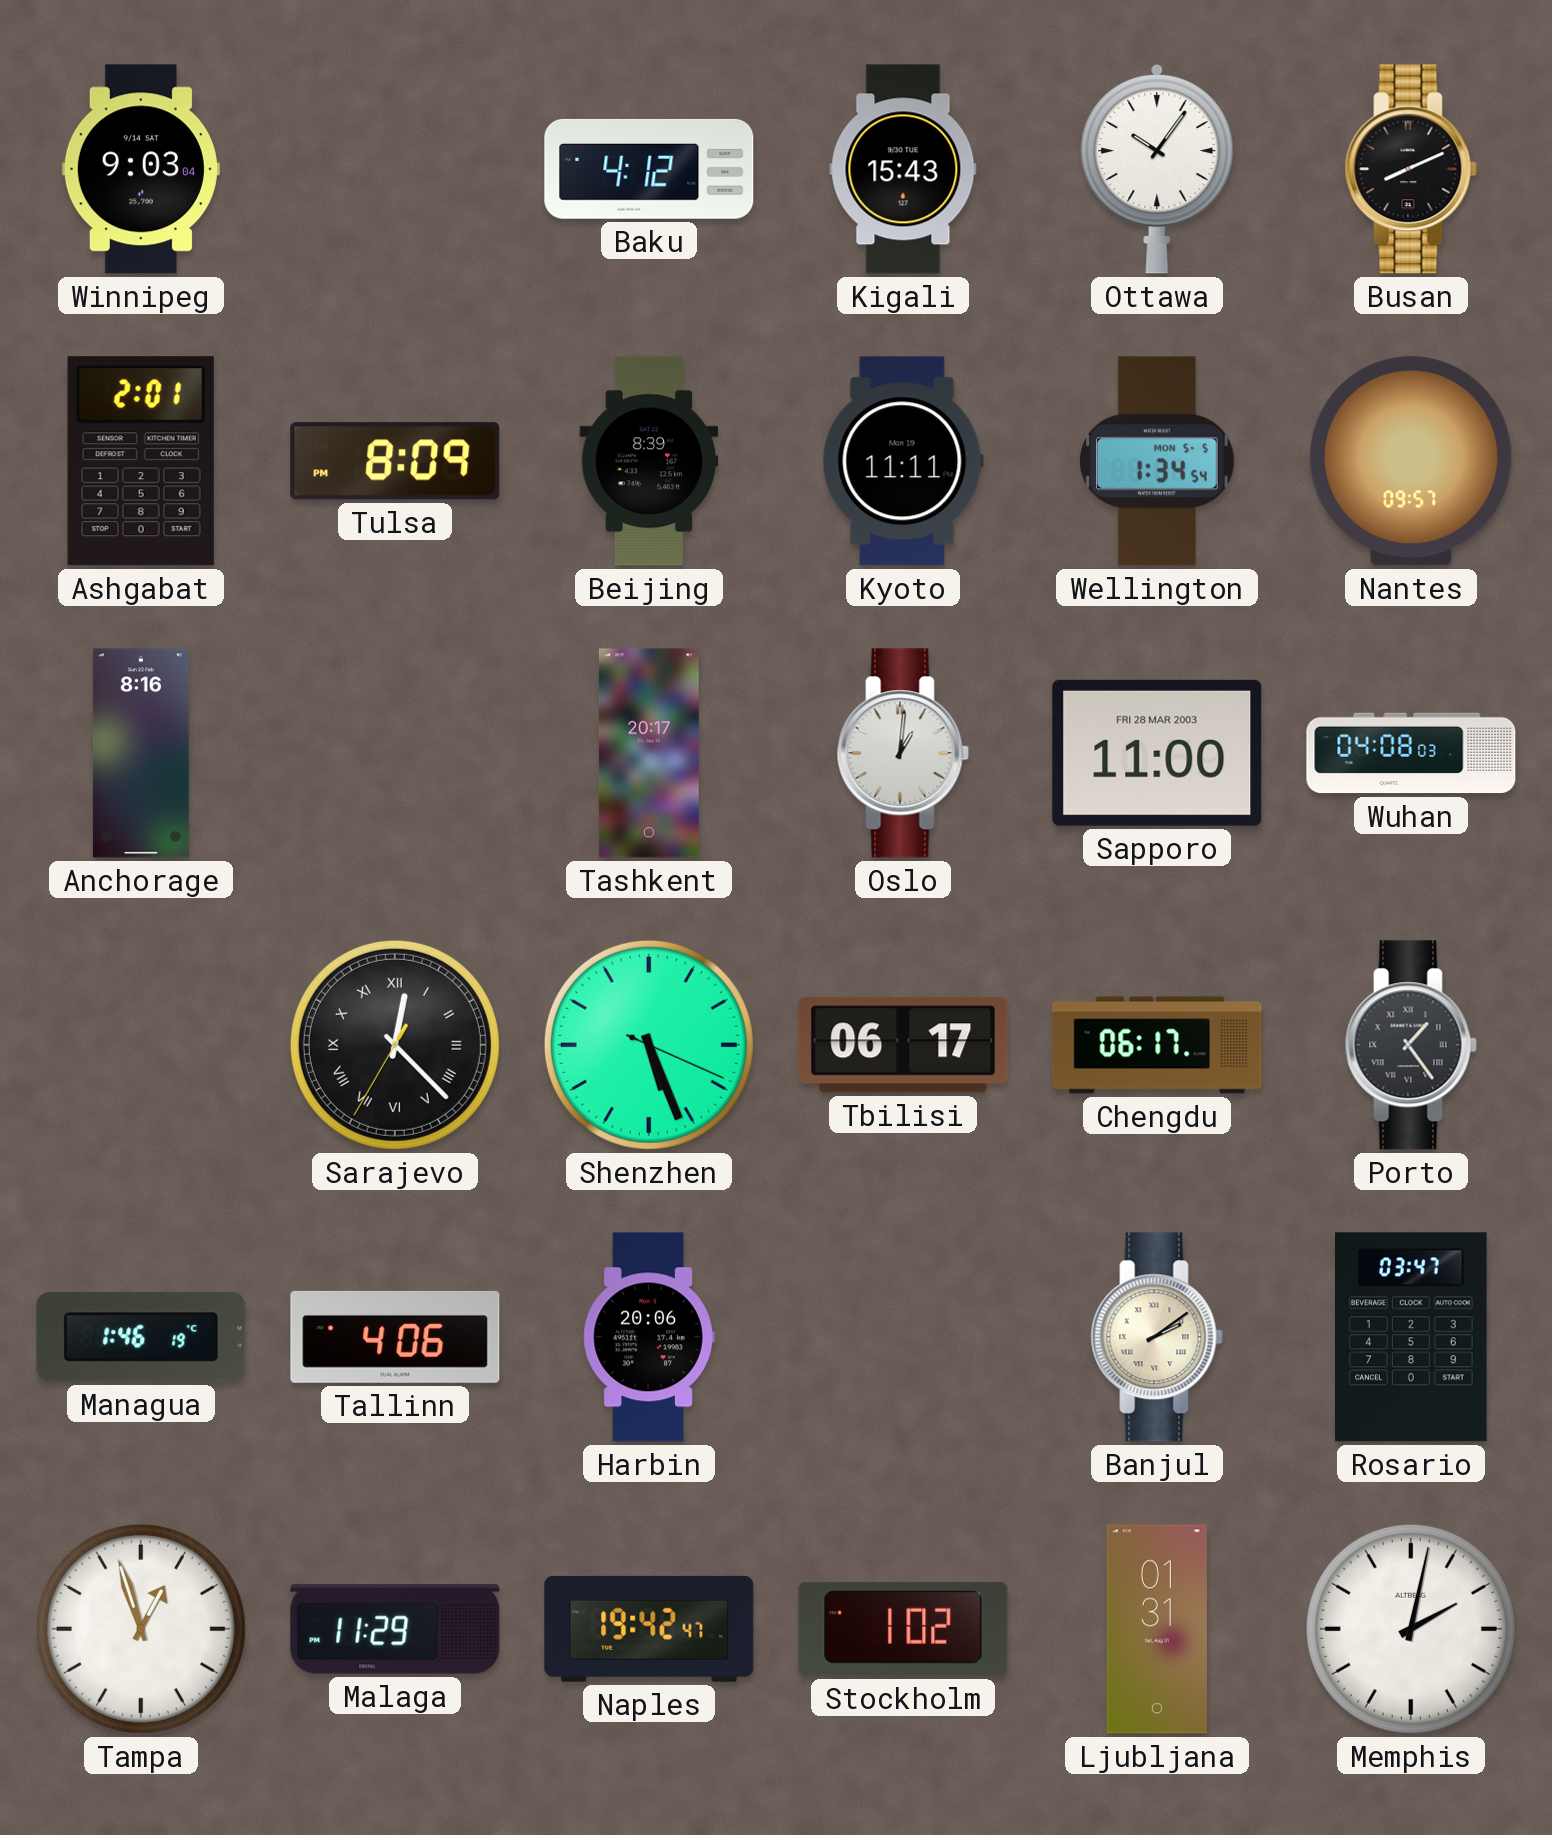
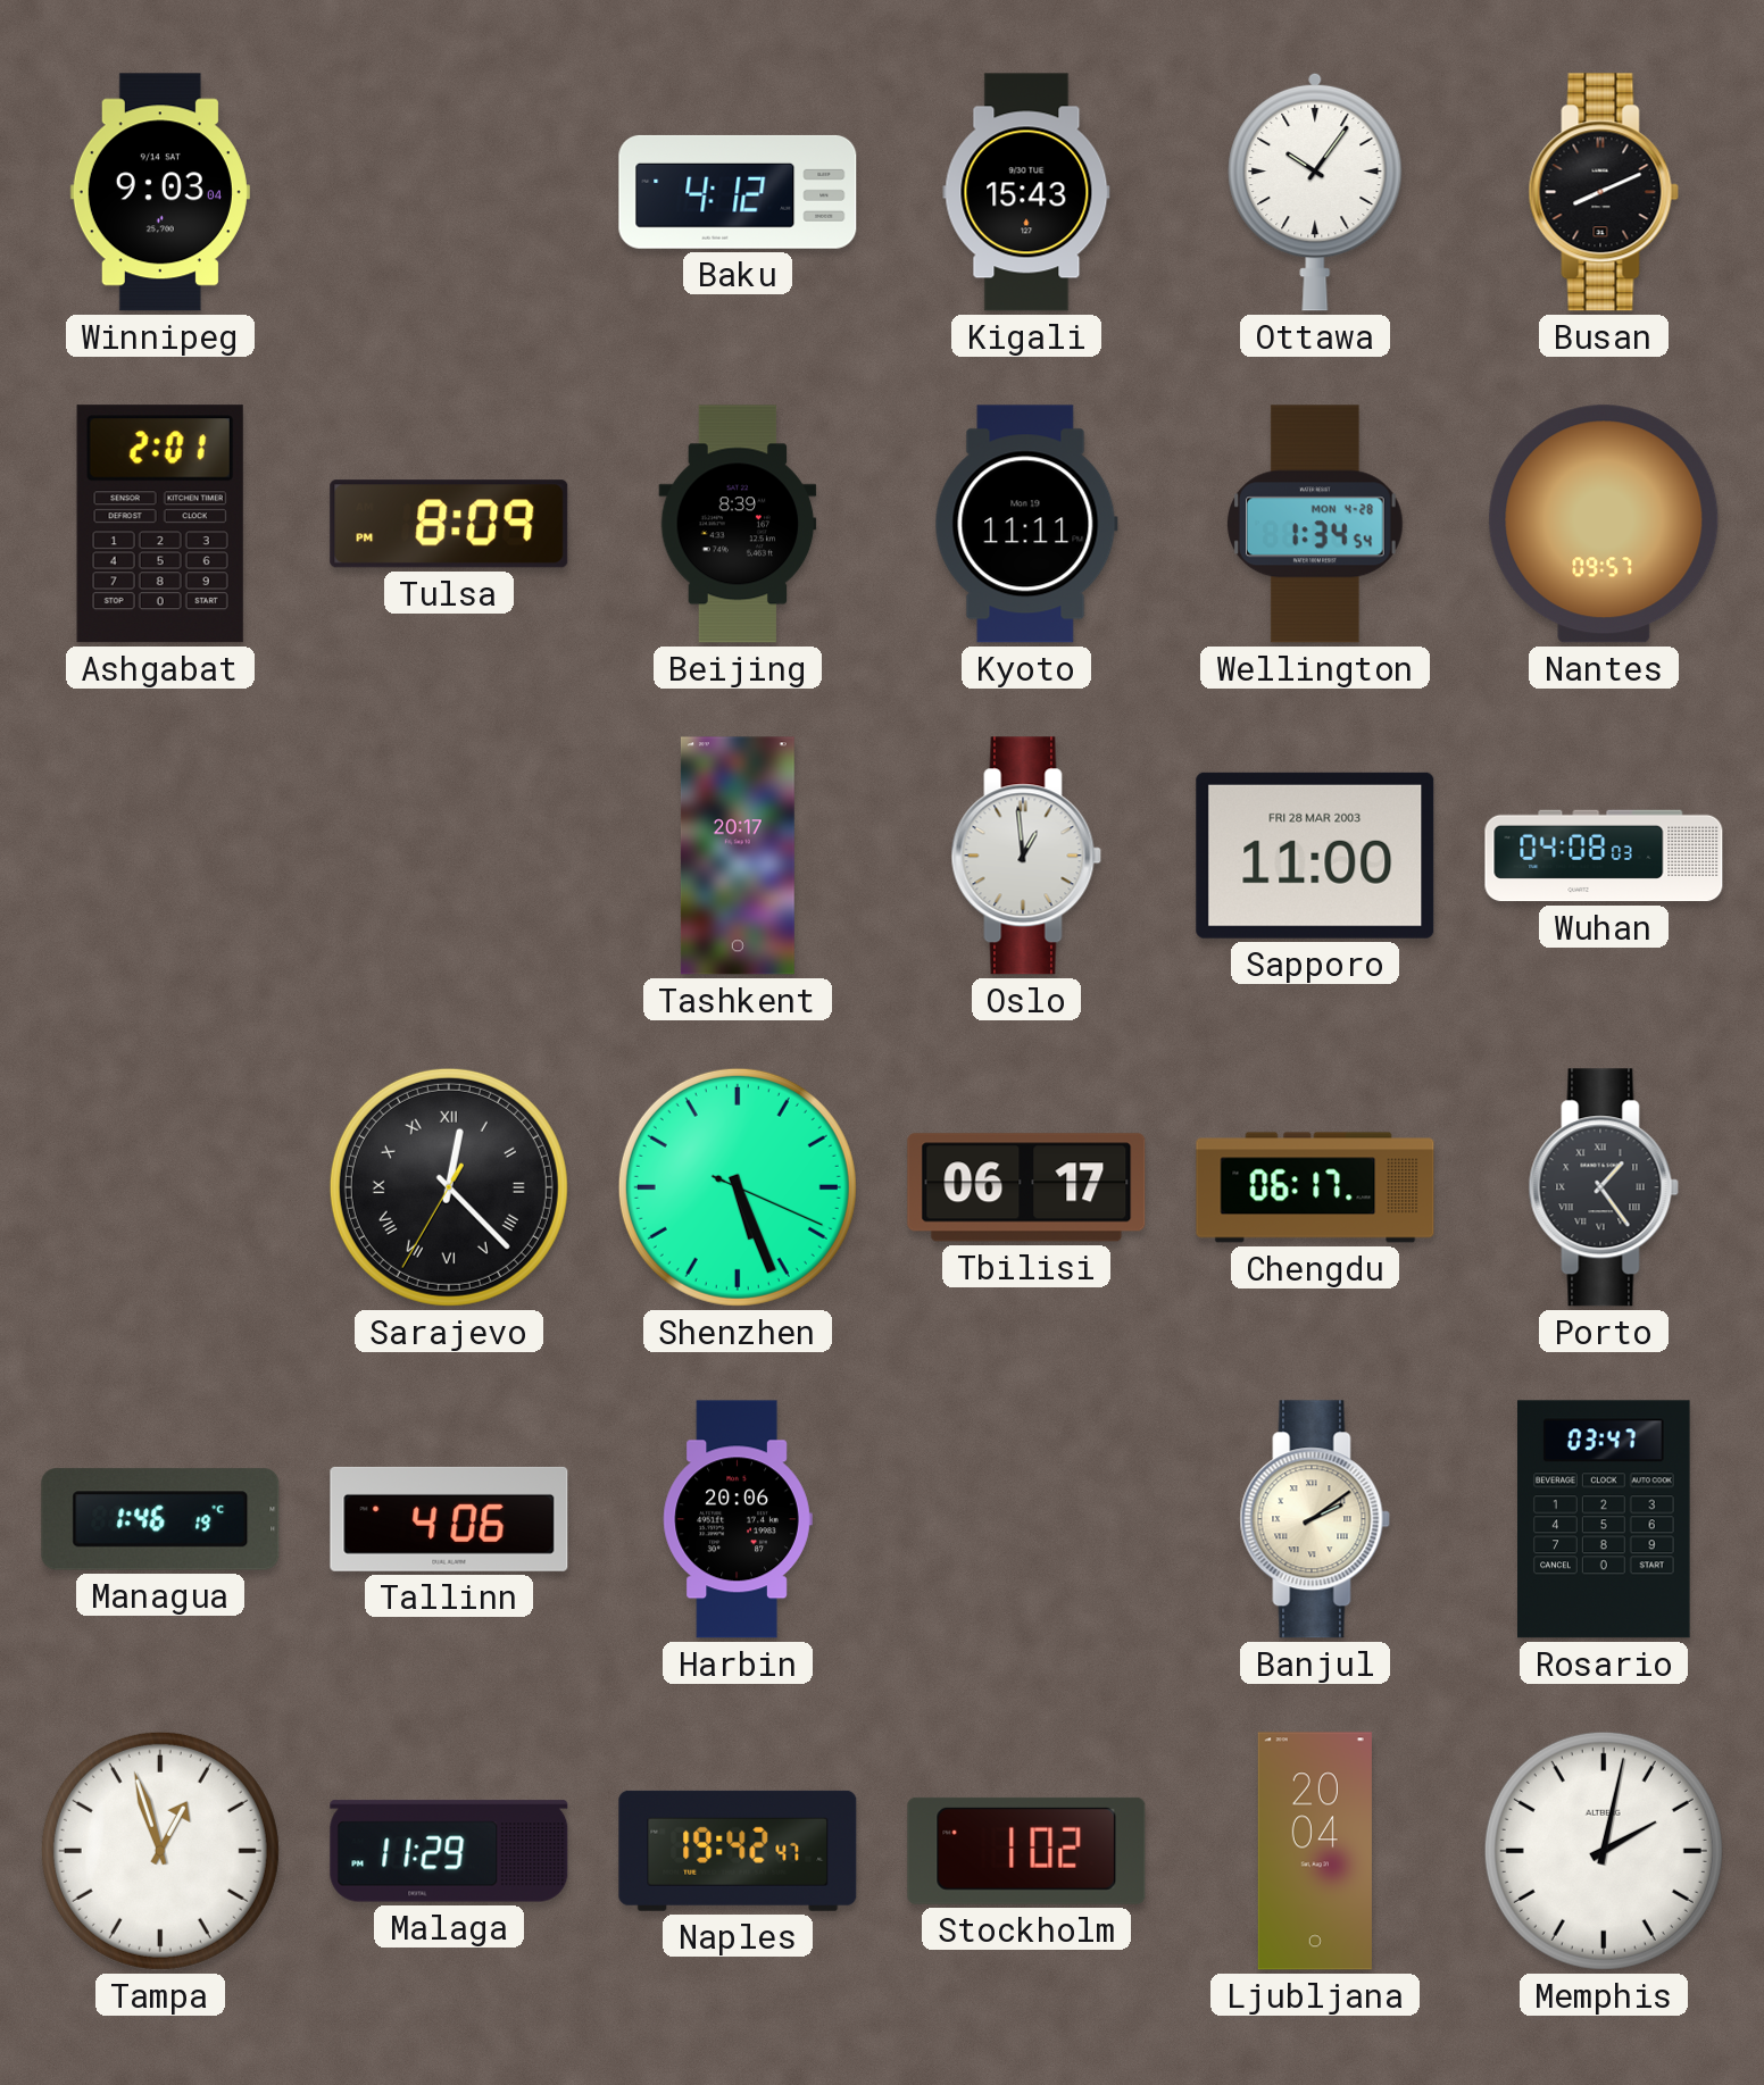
Wellington date: MON 5-5 -> MON 4-28 (1316, 524)
Anchorage: 8:16 -> none (141, 753)
Oslo: 1:01 -> 12:59 (1026, 856)
Ljubljana: 01:31 -> 20:04 (1315, 1851)
